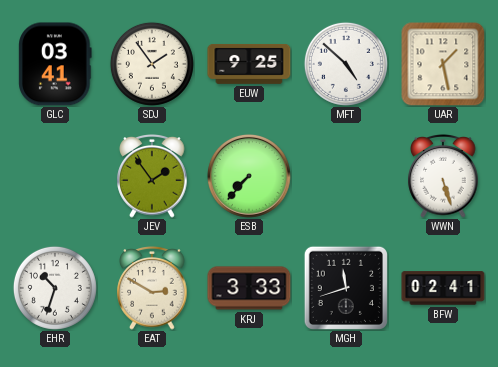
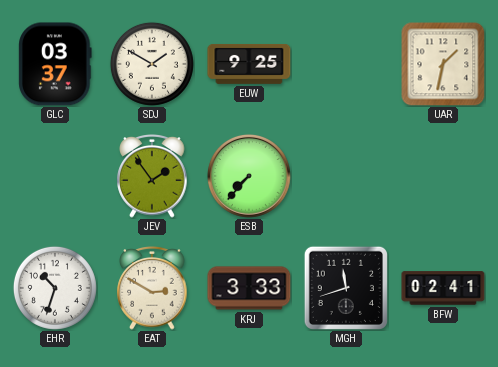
GLC: 03:41 -> 03:37 (55, 64)
SDJ: 1:54 -> 1:50 (152, 64)
MFT: 4:52 -> none (346, 64)
UAR: 1:28 -> 1:32 (443, 64)
WWN: 5:27 -> none (443, 176)
